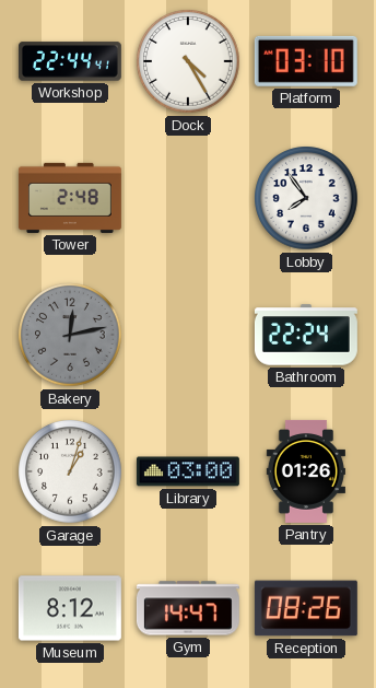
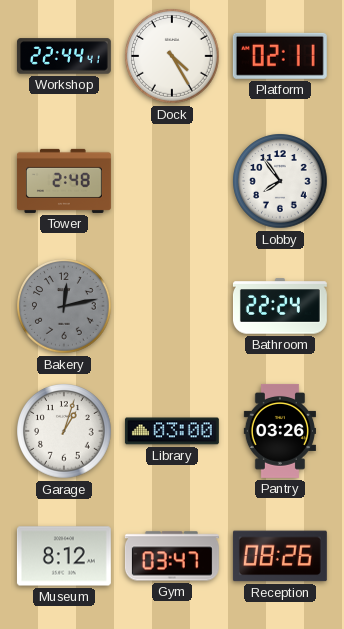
Platform: 03:10 -> 02:11 (280, 56)
Pantry: 01:26 -> 03:26 (280, 431)
Gym: 14:47 -> 03:47 (172, 556)
